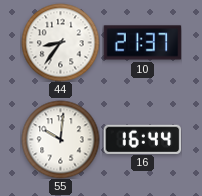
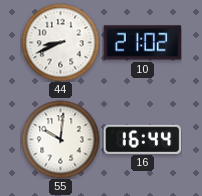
44: 8:36 -> 8:41 (60, 42)
10: 21:37 -> 21:02 (142, 43)
